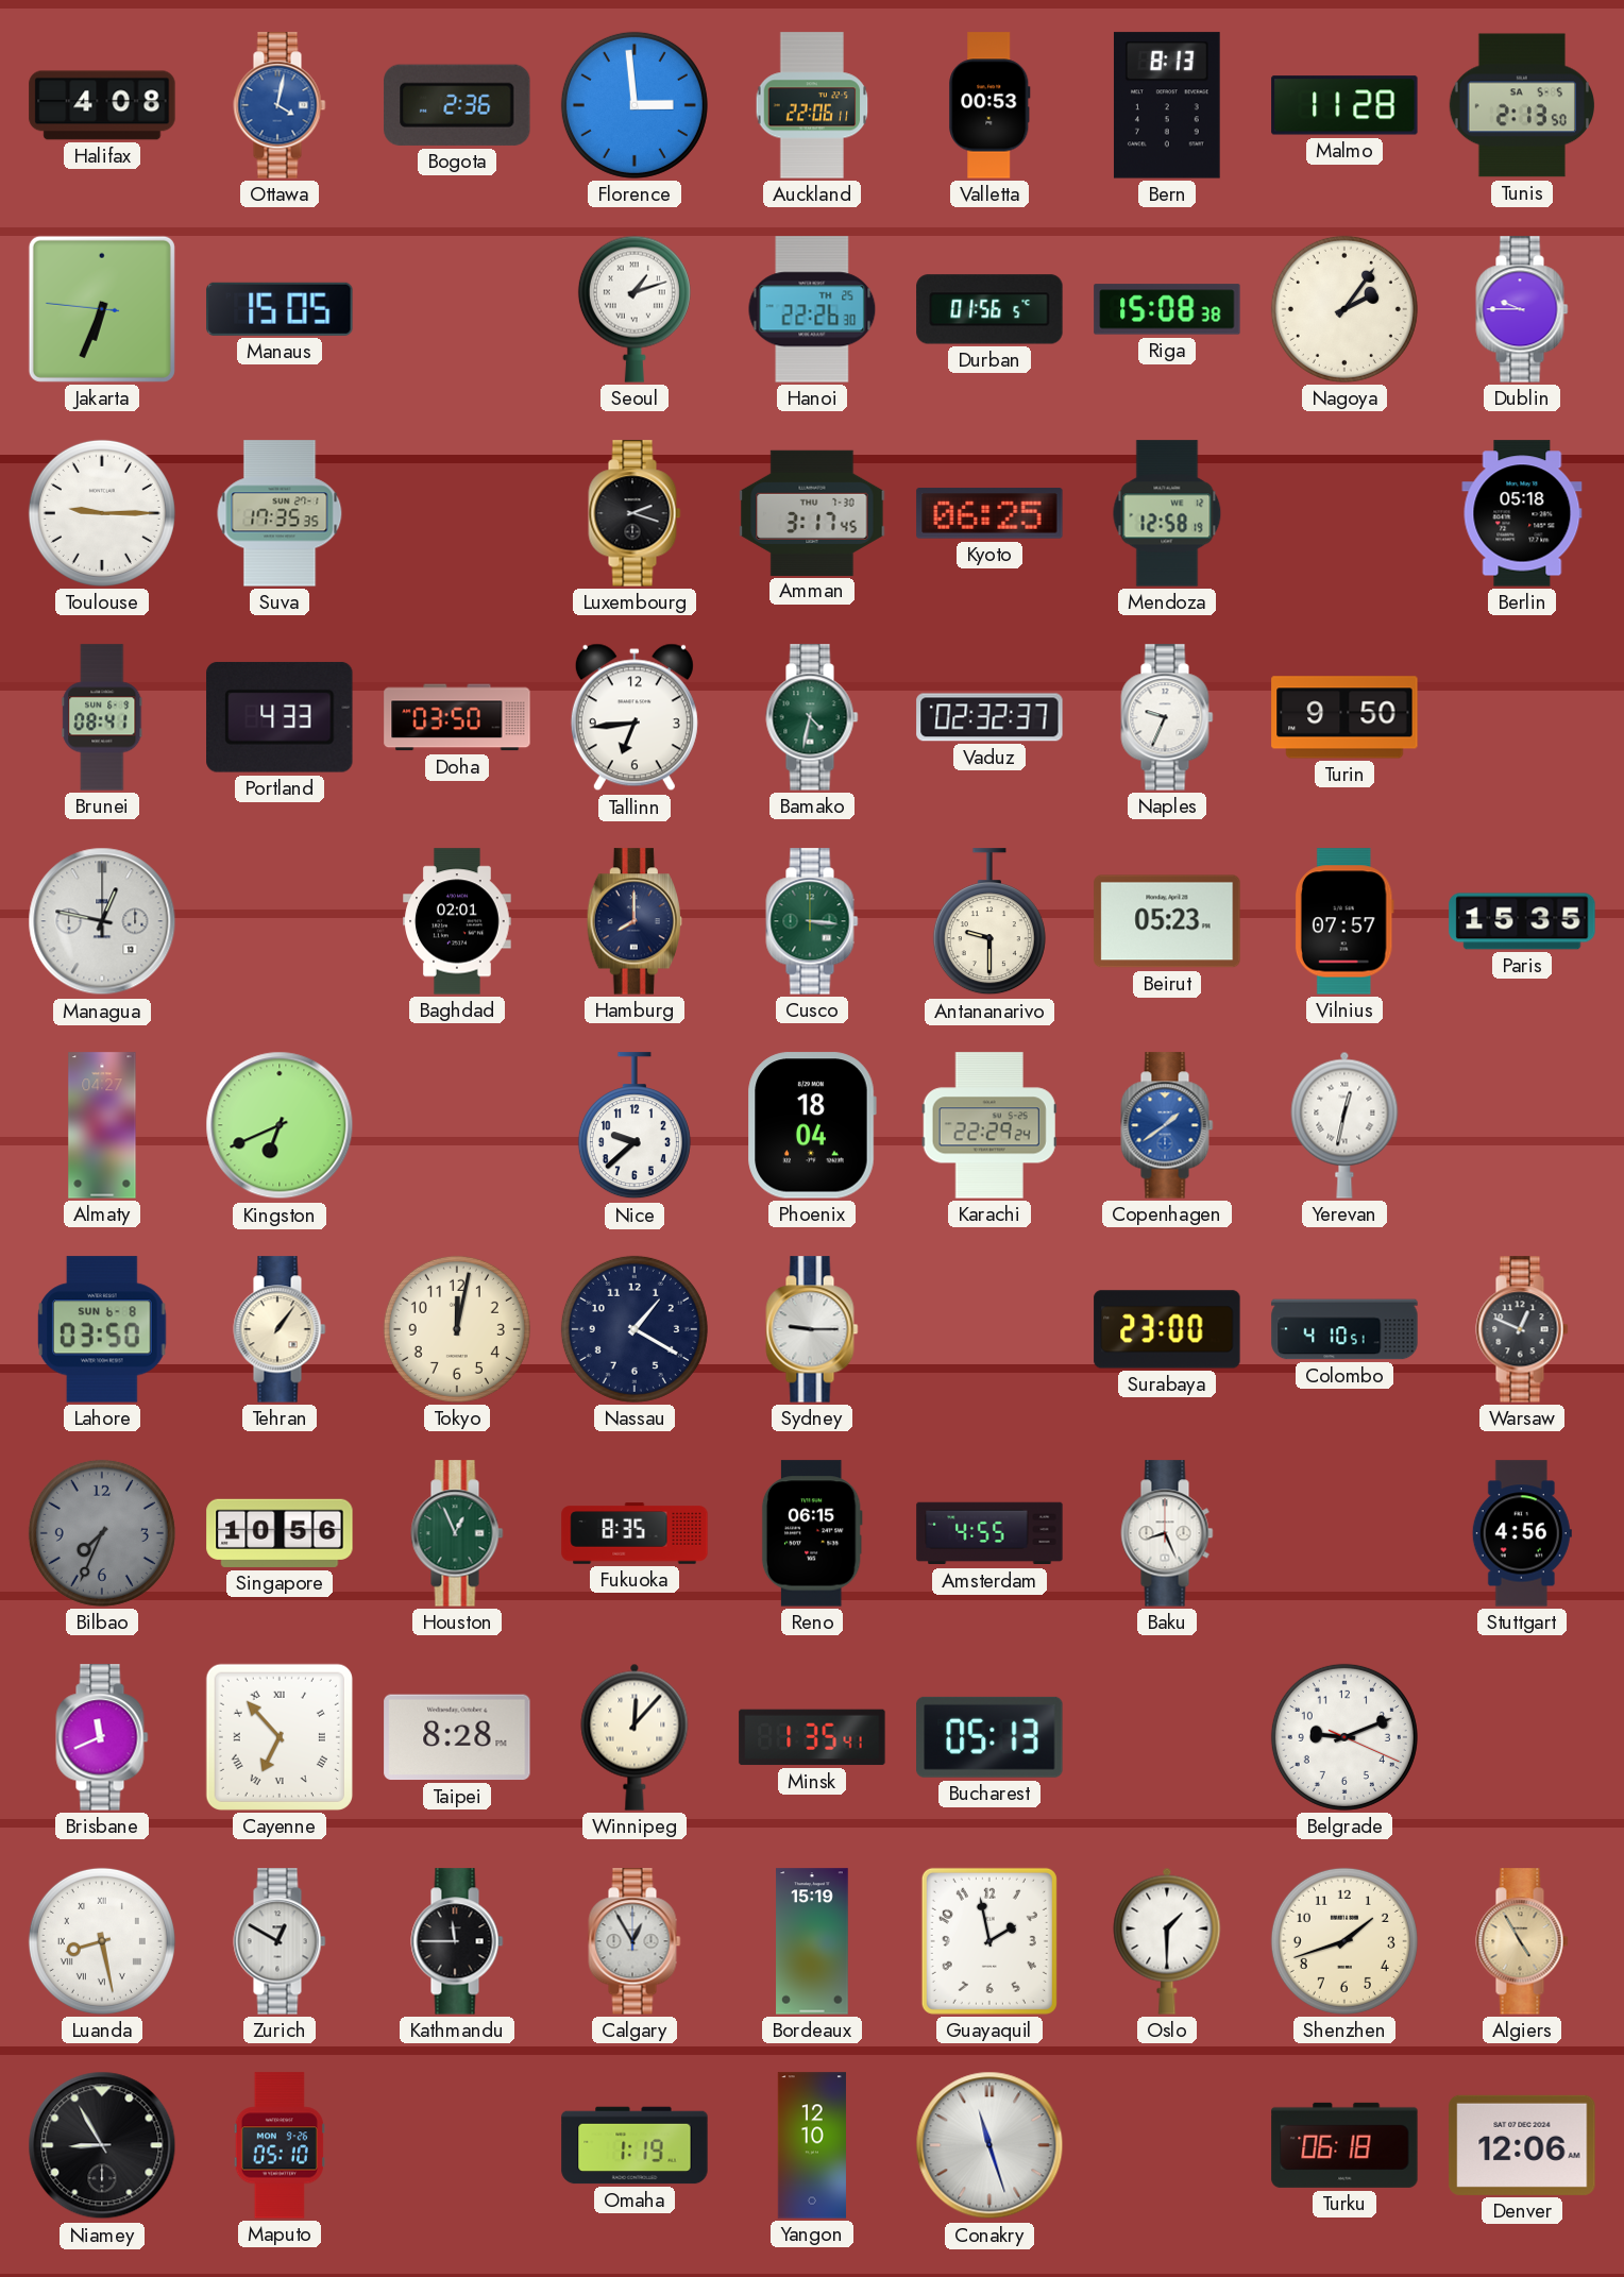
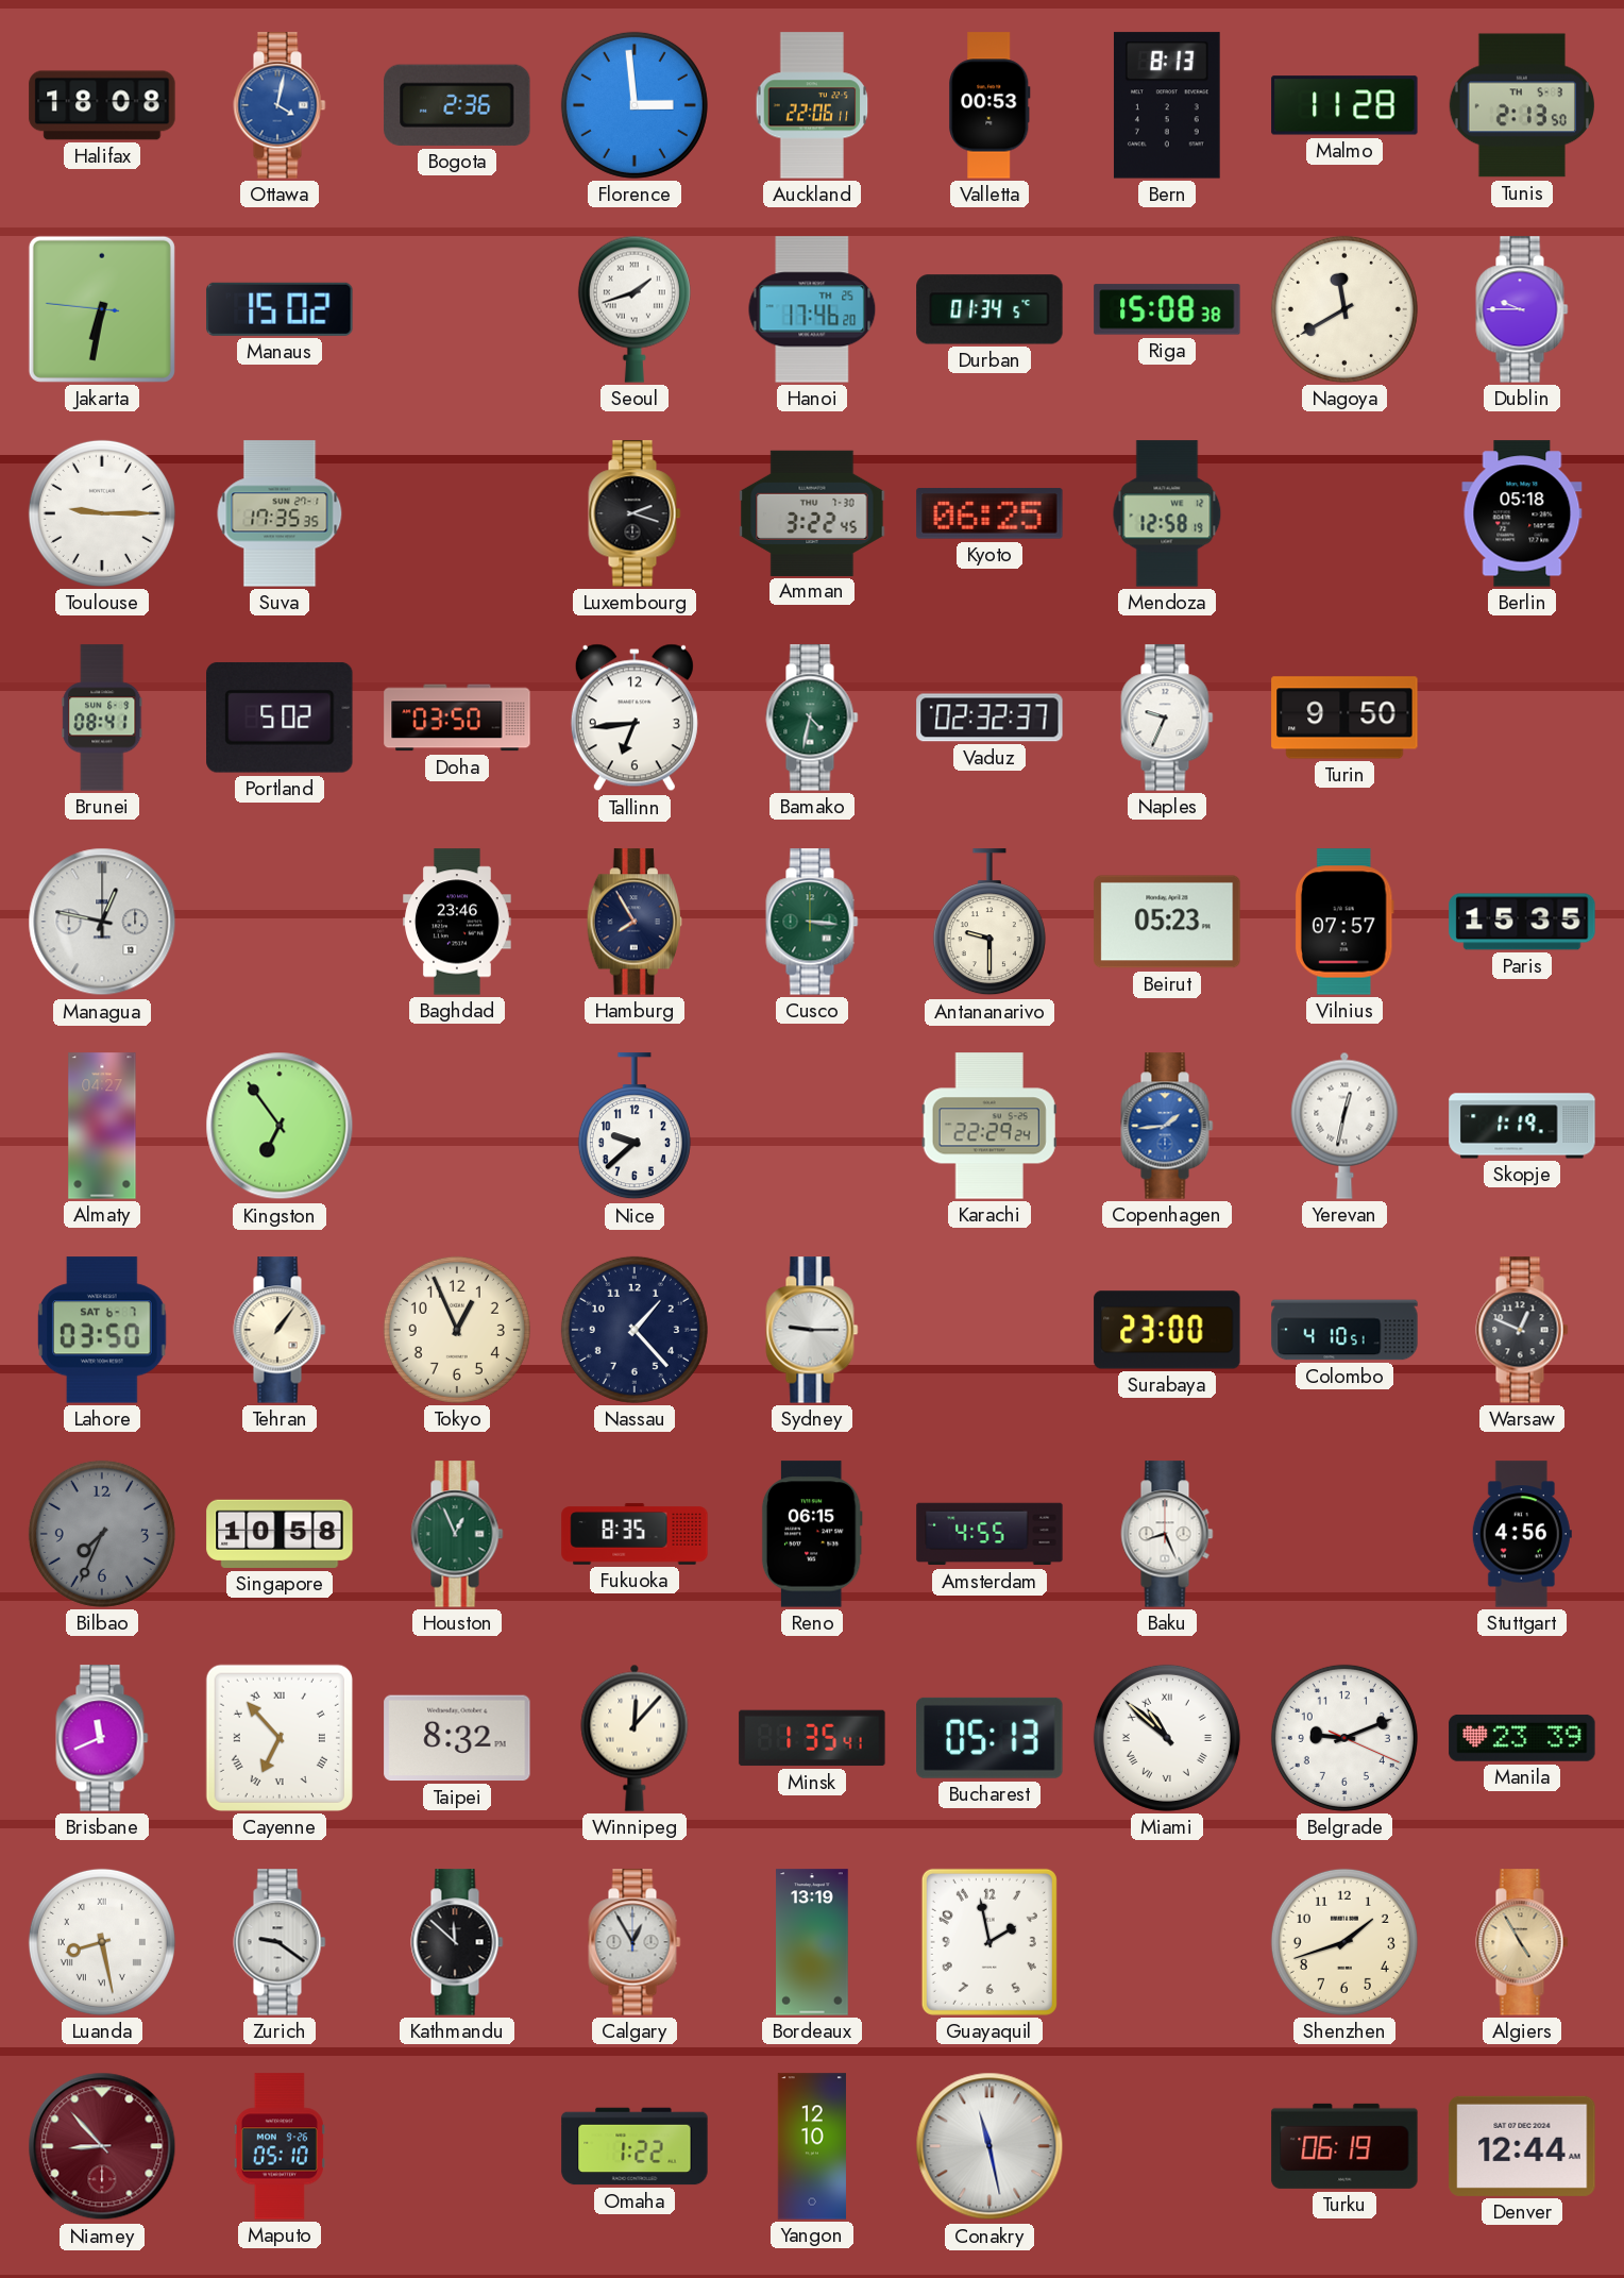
Halifax: 4:08 -> 18:08 (102, 105)
Tunis date: SA 5-5 -> TH 5-3 (1521, 105)
Jakarta: 6:33 -> 6:31 (102, 309)
Manaus: 15:05 -> 15:02 (280, 309)
Seoul: 1:12 -> 1:42 (635, 309)
Hanoi: 22:26 -> 17:46 (812, 309)
Durban: 01:56 -> 01:34 (989, 309)
Nagoya: 2:06 -> 11:40 (1344, 309)
Amman: 3:17 -> 3:22 (812, 512)
Portland: 4:33 -> 5:02 (280, 718)
Baghdad: 02:01 -> 23:46 (457, 922)
Hamburg: 8:00 -> 7:55 (633, 922)
Kingston: 6:41 -> 6:54 (280, 1126)
Phoenix: 18:04 -> none (812, 1125)
Copenhagen: 1:39 -> 1:44 (1167, 1126)
Skopje: none -> 1:19 (1522, 1126)
Lahore date: SUN 6-8 -> SAT 6-7 (103, 1330)
Tokyo: 12:02 -> 12:56 (457, 1330)
Nassau: 1:20 -> 1:23 (635, 1330)
Singapore: 10:56 -> 10:58 (280, 1534)
Taipei: 8:28 -> 8:32 (457, 1738)
Miami: none -> 10:52 (1167, 1738)
Manila: none -> 23:39 (1522, 1738)
Zurich: 12:50 -> 9:21 (280, 1942)
Kathmandu: 11:45 -> 11:52 (457, 1942)
Bordeaux: 15:19 -> 13:19 (812, 1942)
Oslo: 1:30 -> none (1167, 1941)
Niamey: 8:55 -> 8:53 (102, 2146)
Niamey dial: black -> burgundy (102, 2146)
Omaha: 1:19 -> 1:22 (635, 2146)
Conakry: 11:27 -> 11:28 (989, 2146)
Turku: 06:18 -> 06:19 (1344, 2146)
Denver: 12:06 -> 12:44 (1522, 2146)
